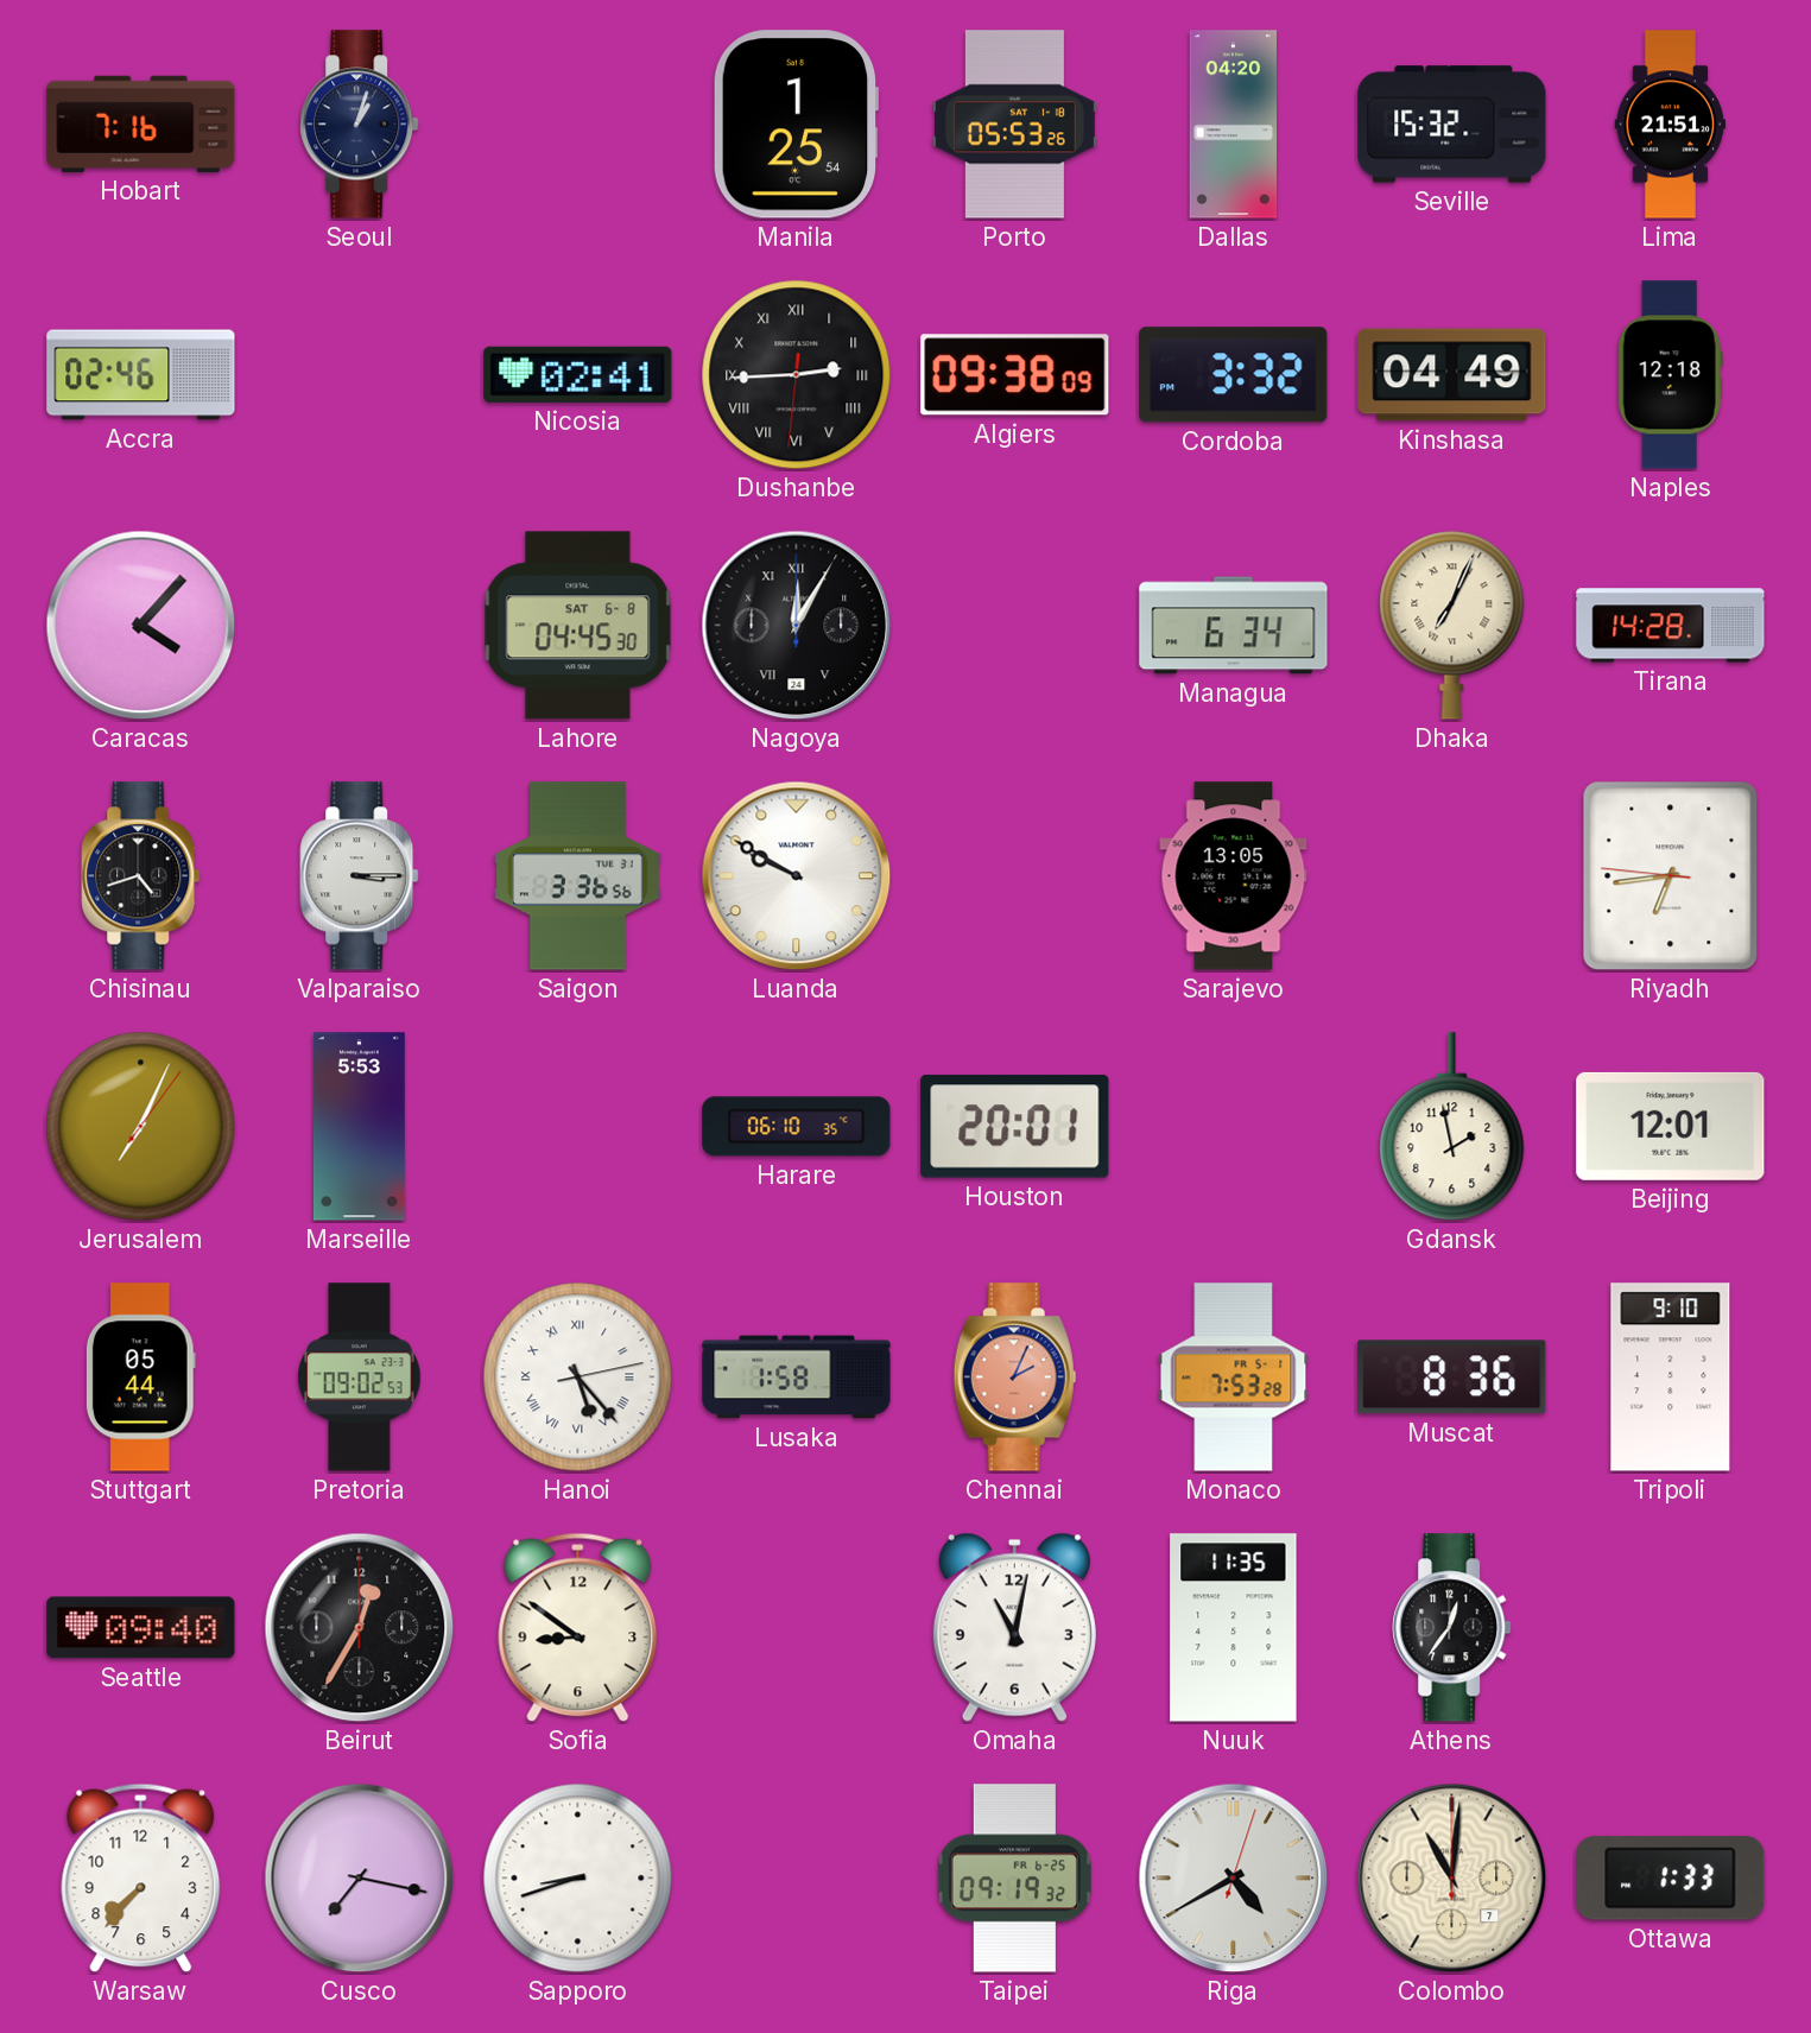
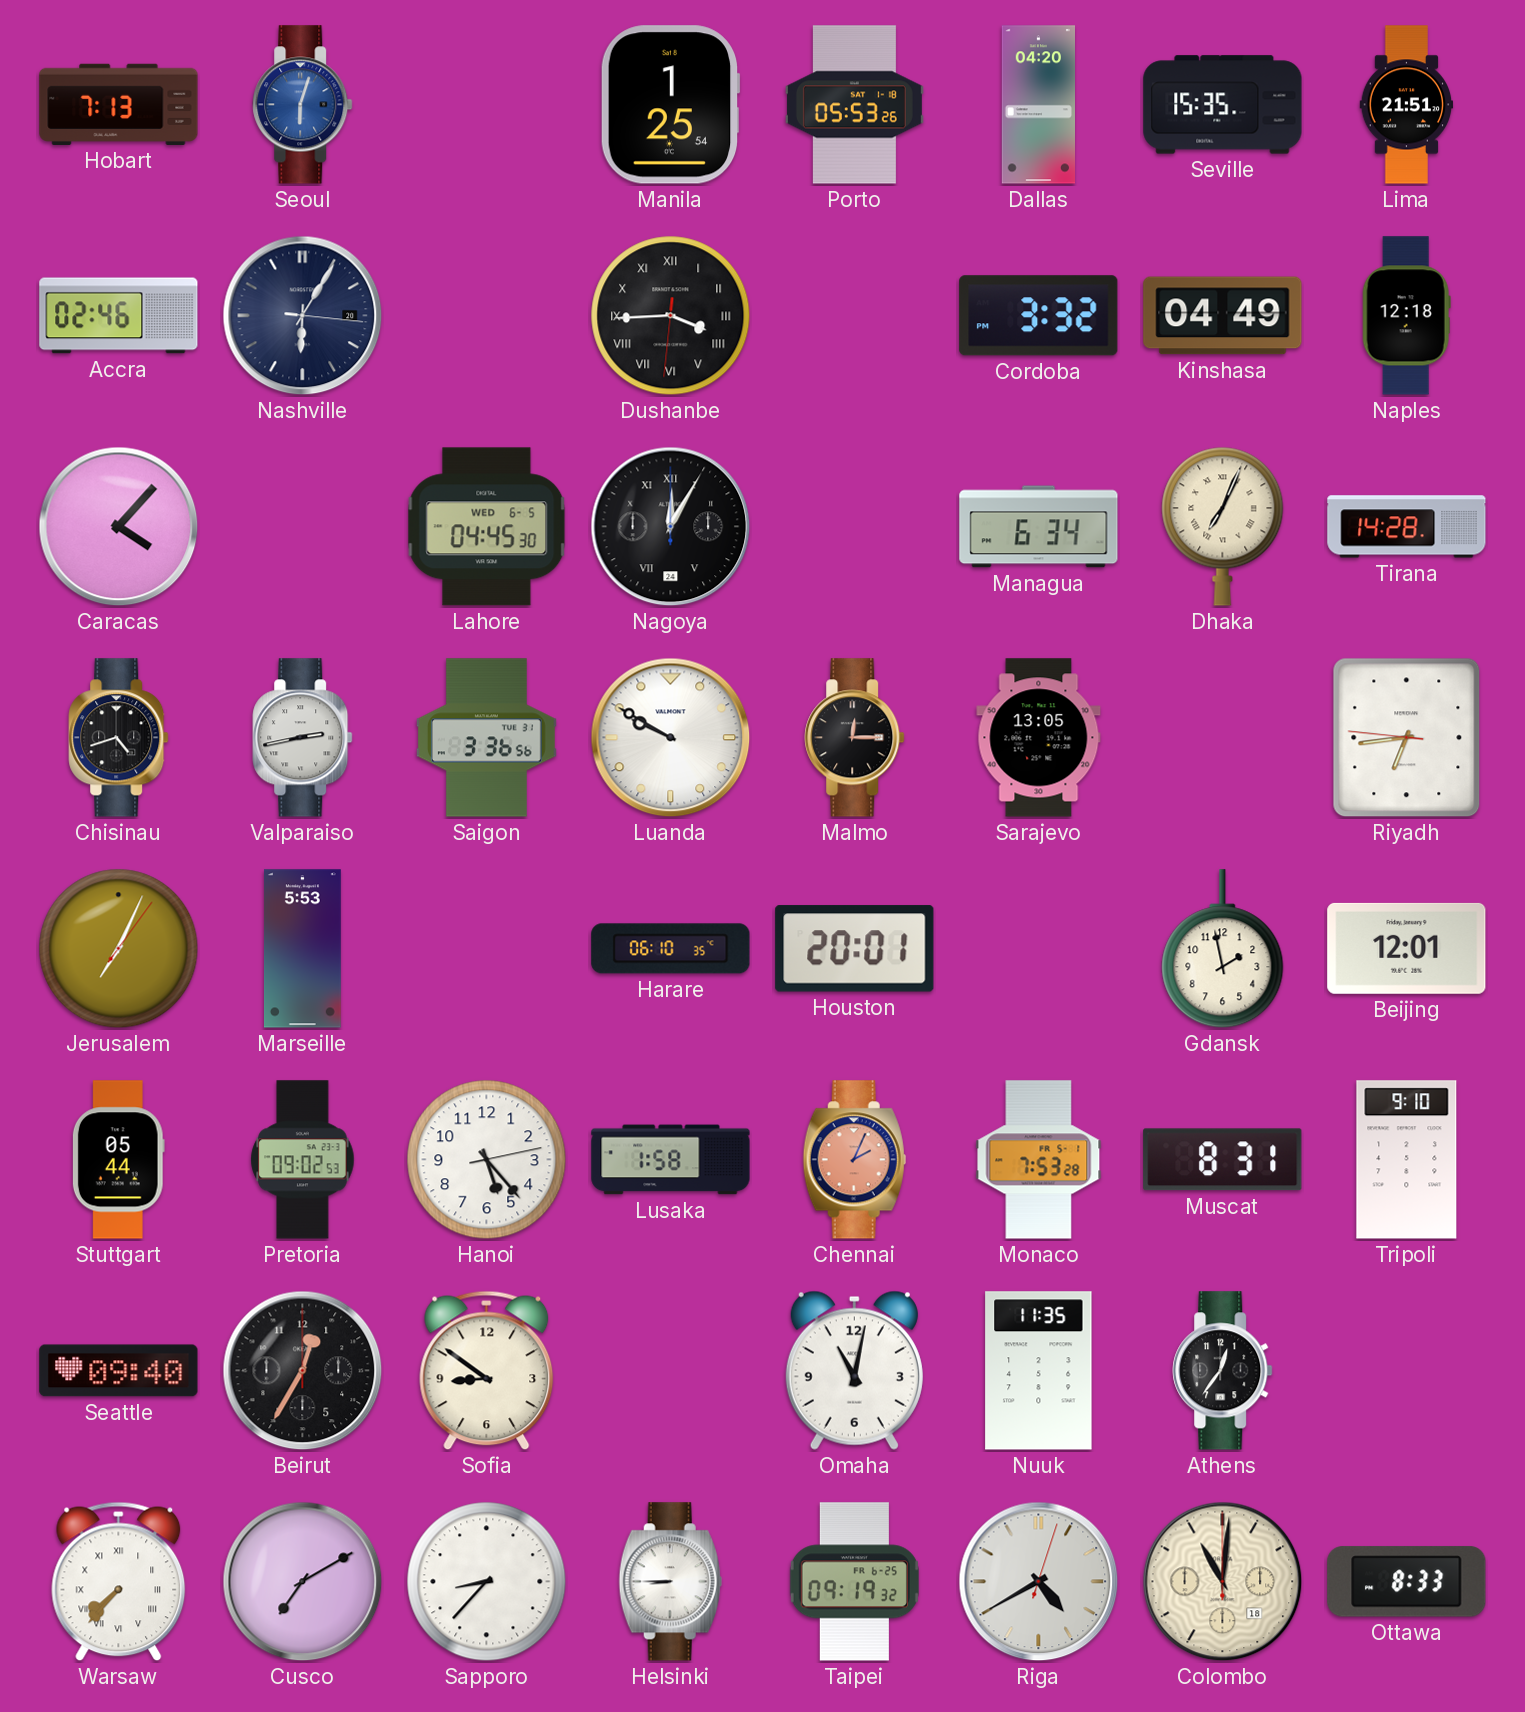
Hobart: 7:16 -> 7:13 (119, 104)
Seoul: 1:03 -> 6:03 (303, 105)
Seoul dial: navy -> blue (303, 105)
Seville: 15:32 -> 15:35 (1223, 105)
Nashville: none -> 6:05 (303, 316)
Nicosia: 02:41 -> none (578, 374)
Dushanbe: 2:44 -> 3:44 (671, 316)
Algiers: 09:38 -> none (1015, 375)
Lahore date: SAT 6-8 -> WED 6-5 (487, 527)
Valparaiso: 3:15 -> 2:43 (303, 738)
Malmo: none -> 12:15 (855, 738)
Hanoi numerals: Roman -> Arabic (487, 1160)
Muscat: 8:36 -> 8:31 (1223, 1160)
Warsaw numerals: Arabic -> Roman (119, 1582)
Cusco: 7:17 -> 7:10 (303, 1582)
Sapporo: 8:42 -> 8:37 (487, 1582)
Helsinki: none -> 8:45 (670, 1582)
Colombo date: 7 -> 18 (1223, 1582)
Ottawa: 1:33 -> 8:33 (1407, 1582)
